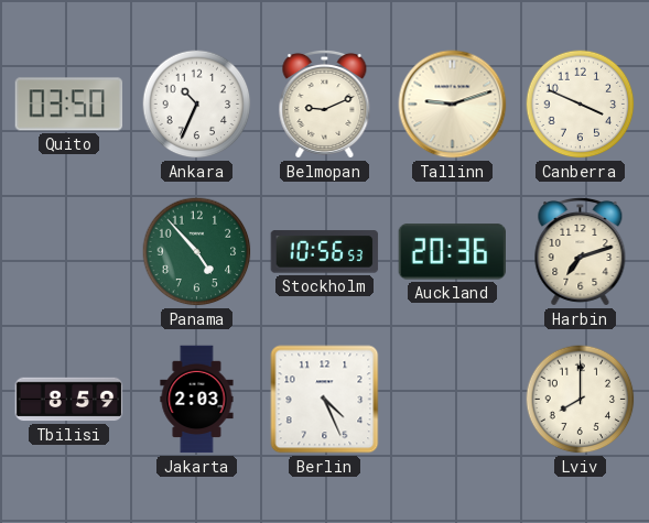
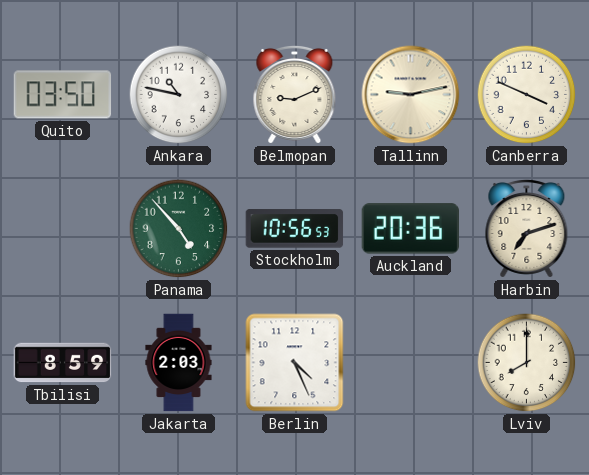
Ankara: 10:34 -> 10:47 (179, 95)
Tallinn: 9:12 -> 9:13 (411, 95)
